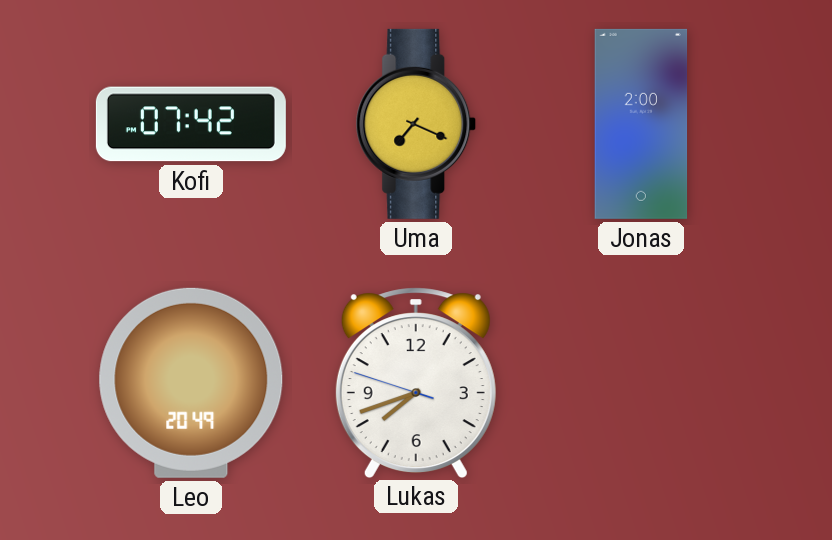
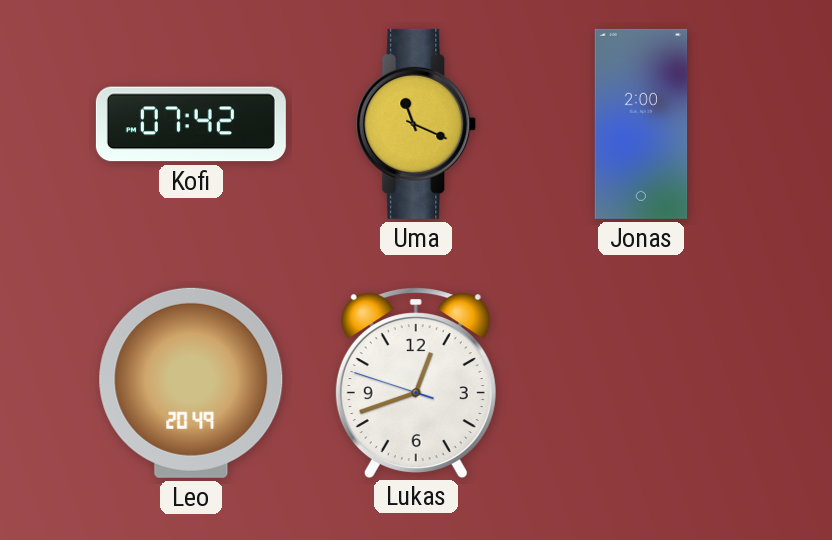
Uma: 7:19 -> 11:19 (416, 124)
Lukas: 7:41 -> 12:41 (416, 382)
